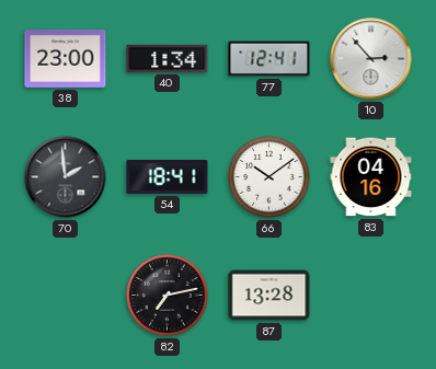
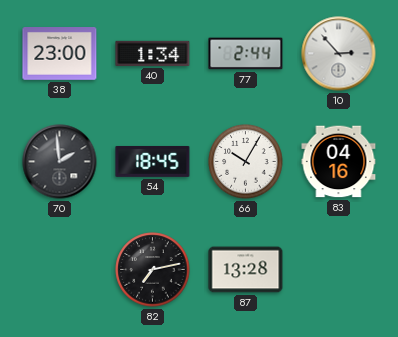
77: 12:41 -> 2:44 (246, 54)
54: 18:41 -> 18:45 (153, 161)
66: 10:09 -> 10:05 (246, 162)
